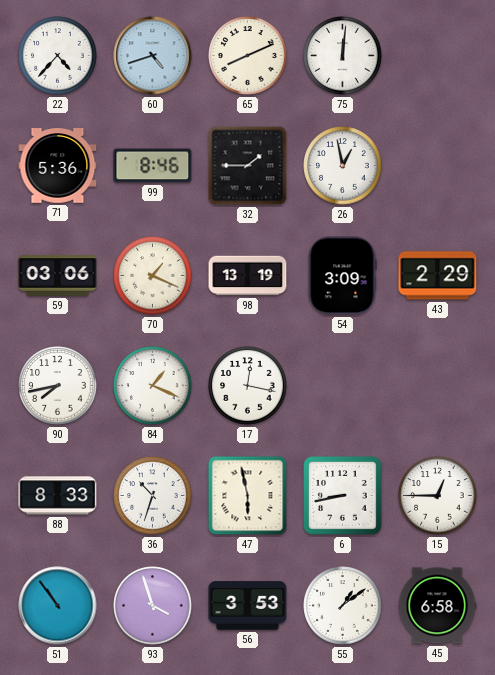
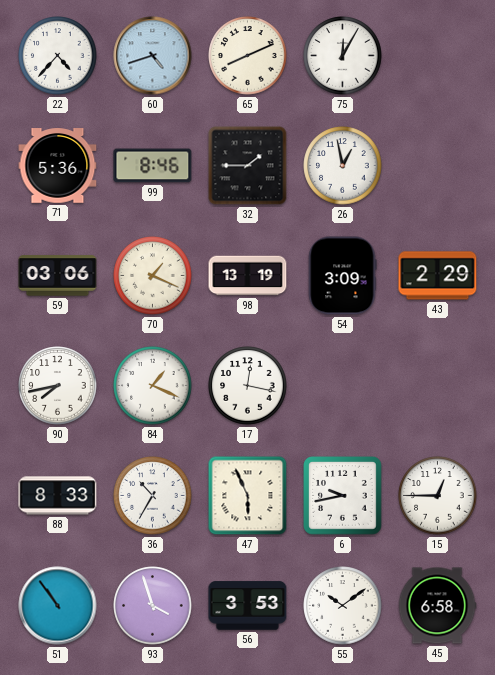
75: 12:01 -> 12:05 (343, 56)
36: 10:33 -> 10:35 (153, 496)
47: 5:58 -> 5:56 (248, 496)
6: 8:43 -> 9:43 (343, 496)
55: 1:09 -> 10:09 (343, 606)
